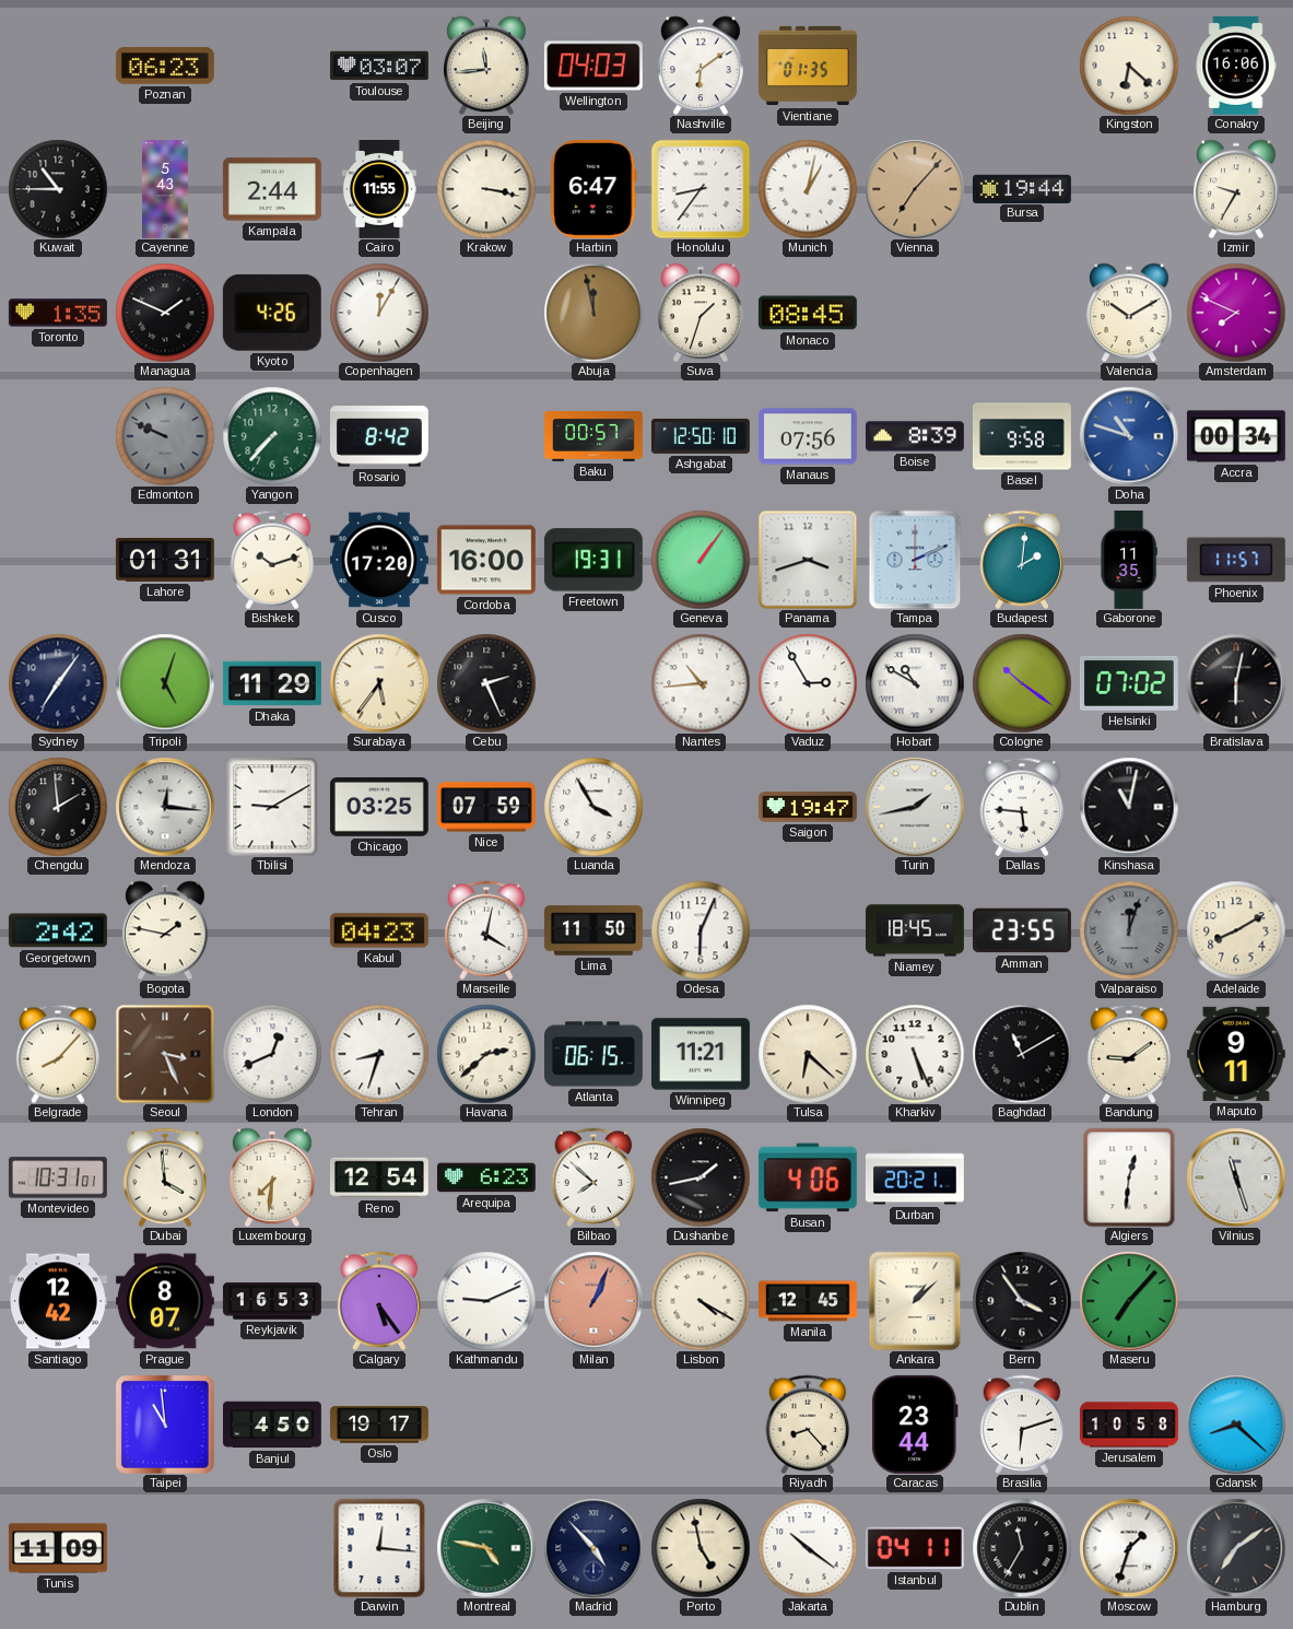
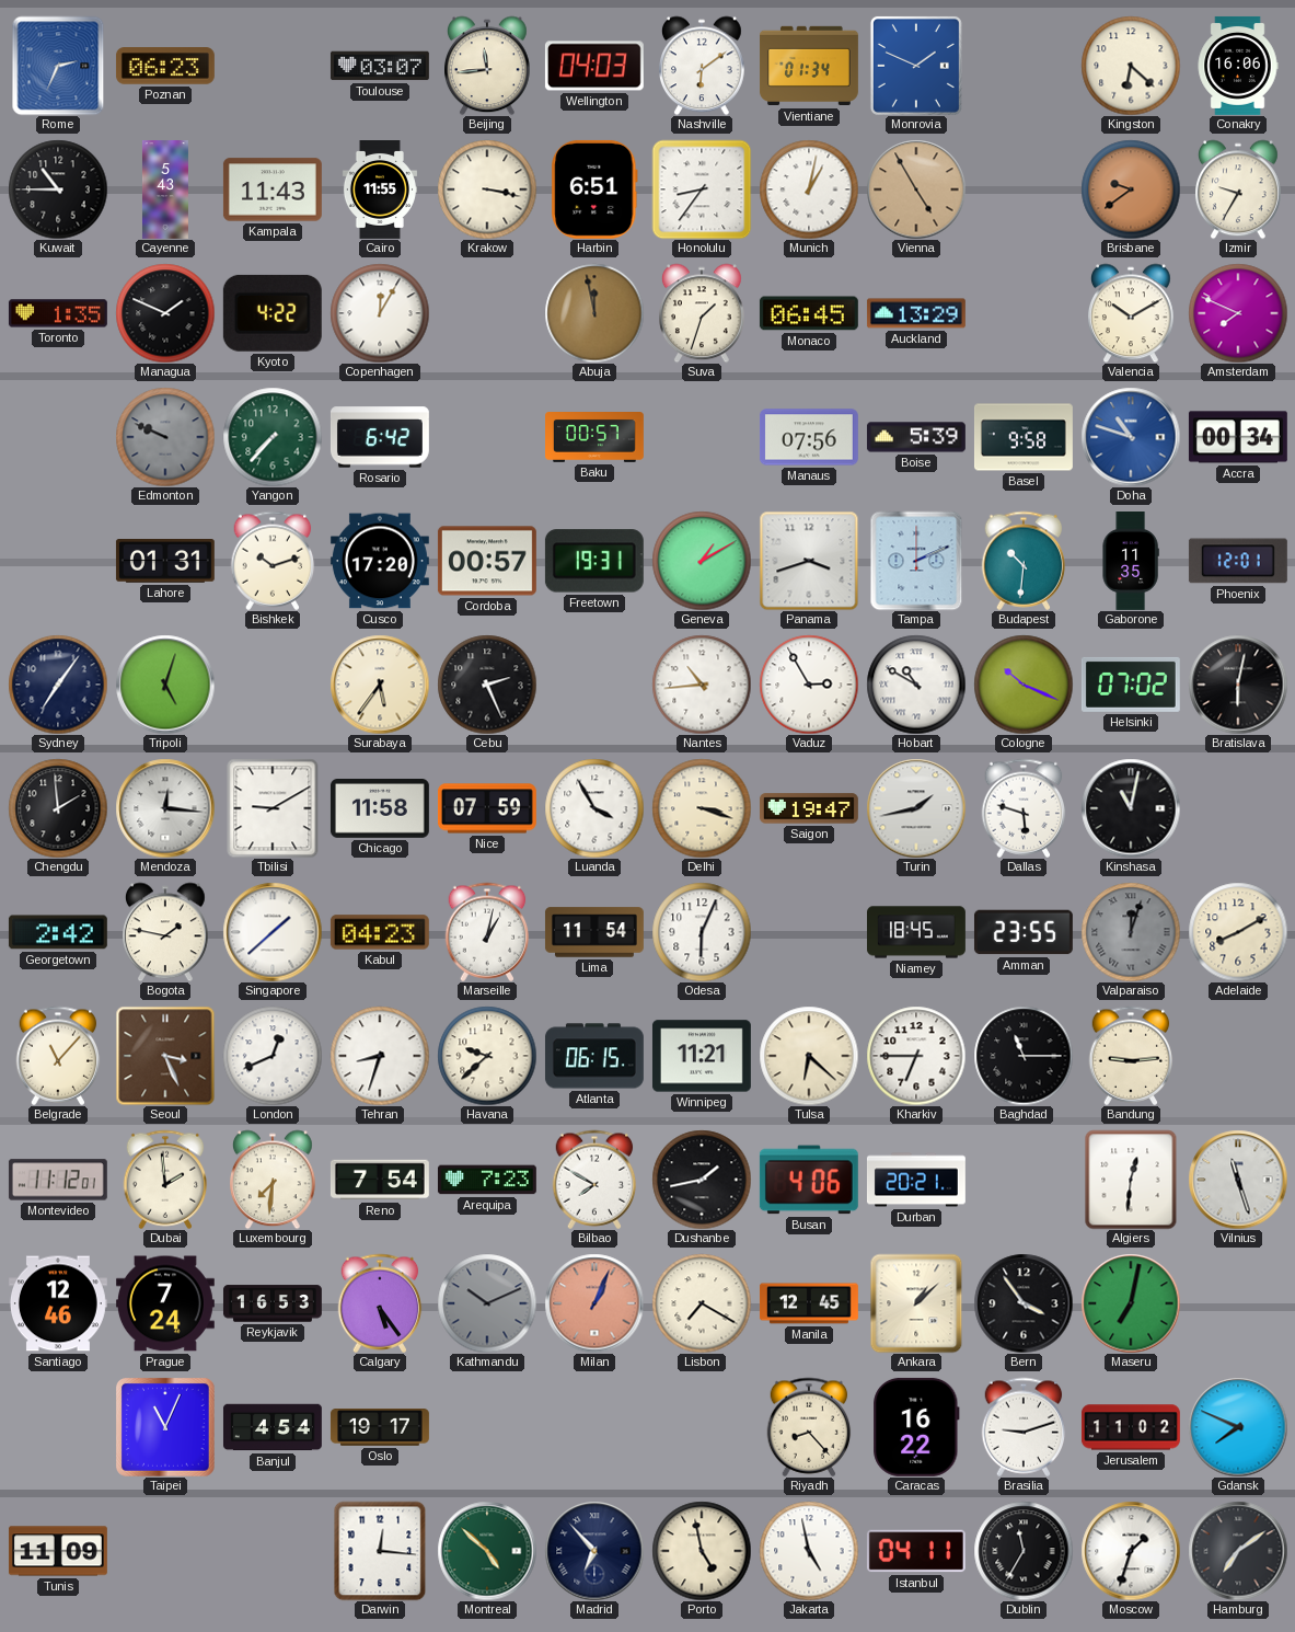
Rome: none -> 2:34 (58, 66)
Vientiane: 01:35 -> 01:34 (810, 66)
Monrovia: none -> 1:49 (916, 66)
Kampala: 2:44 -> 11:43 (273, 189)
Harbin: 6:47 -> 6:51 (594, 189)
Vienna: 7:07 -> 4:55 (916, 189)
Bursa: 19:44 -> none (1022, 188)
Brisbane: none -> 9:39 (1131, 189)
Kyoto: 4:26 -> 4:22 (273, 313)
Monaco: 08:45 -> 06:45 (809, 313)
Auckland: none -> 13:29 (916, 313)
Rosario: 8:42 -> 6:42 (380, 437)
Ashgabat: 12:50 -> none (701, 436)
Boise: 8:39 -> 5:39 (916, 437)
Cordoba: 16:00 -> 00:57 (487, 561)
Geneva: 1:06 -> 1:10 (702, 561)
Budapest: 2:01 -> 10:31 (1024, 561)
Phoenix: 11:57 -> 12:01 (1238, 561)
Dhaka: 11:29 -> none (272, 683)
Cologne: 10:21 -> 10:19 (1024, 685)
Chicago: 03:25 -> 11:58 (380, 809)
Delhi: none -> 3:18 (702, 808)
Dallas: 5:46 -> 5:48 (1024, 808)
Singapore: none -> 1:38 (273, 932)
Marseille: 4:02 -> 1:02 (487, 932)
Lima: 11:50 -> 11:54 (594, 932)
Belgrade: 8:07 -> 11:07 (58, 1056)
Havana: 2:38 -> 9:38 (487, 1056)
Kharkiv: 5:26 -> 6:45 (916, 1056)
Baghdad: 11:10 -> 11:15 (1024, 1056)
Bandung: 9:09 -> 9:14 (1131, 1056)
Maputo: 9:11 -> none (1236, 1054)
Montevideo: 10:31 -> 11:12 (58, 1180)
Dubai: 3:59 -> 1:59 (165, 1180)
Reno: 12:54 -> 7:54 (380, 1180)
Arequipa: 6:23 -> 7:23 (487, 1180)
Bilbao: 7:52 -> 7:50 (594, 1180)
Santiago: 12:42 -> 12:46 (58, 1303)
Prague: 8:07 -> 7:24 (165, 1303)
Kathmandu: 9:11 -> 10:11 (487, 1303)
Kathmandu dial: white -> grey (487, 1303)
Lisbon: 4:20 -> 7:20 (702, 1303)
Maseru: 7:07 -> 7:02 (1131, 1303)
Taipei: 10:59 -> 11:04 (165, 1427)
Banjul: 4:50 -> 4:54 (273, 1427)
Caracas: 23:44 -> 16:22 (916, 1427)
Brasilia: 6:12 -> 9:12 (1024, 1427)
Jerusalem: 10:58 -> 11:02 (1131, 1427)
Gdansk: 8:22 -> 7:49 (1238, 1427)
Montreal: 4:47 -> 4:52 (487, 1551)
Madrid: 4:53 -> 6:53 (594, 1551)
Jakarta: 10:21 -> 4:58 (809, 1551)
